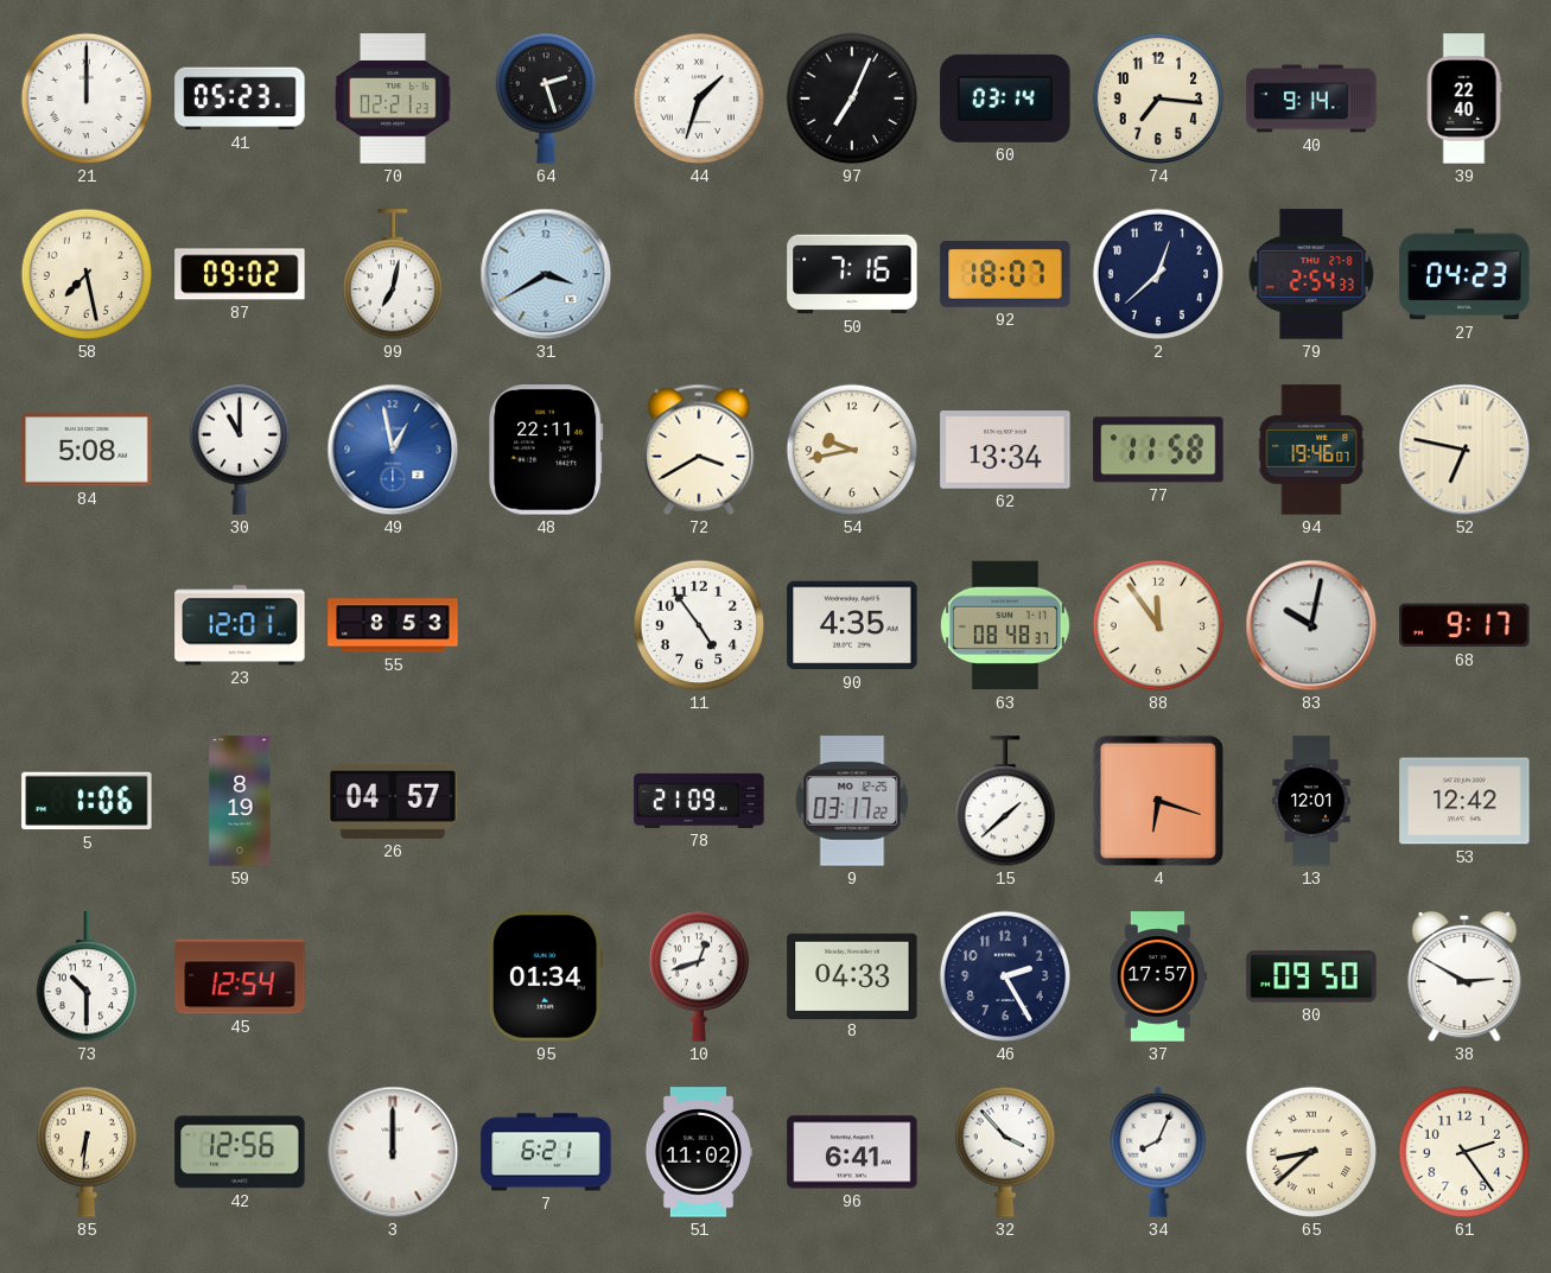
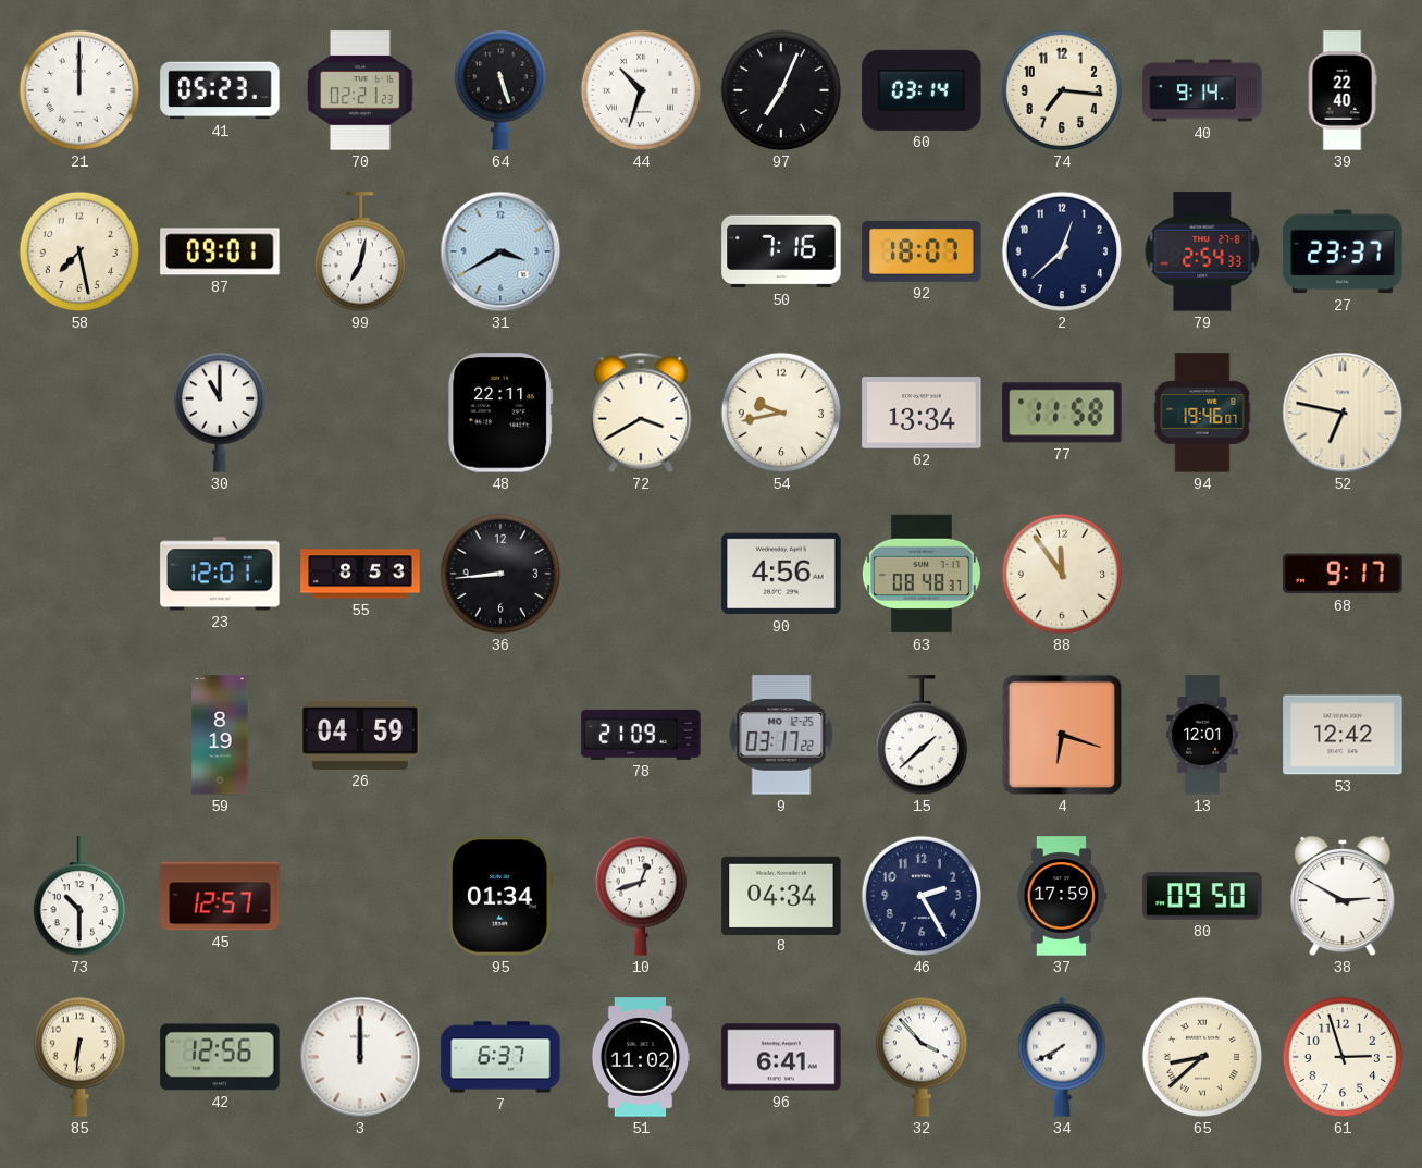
64: 2:27 -> 5:27 (499, 90)
44: 1:33 -> 10:33 (641, 90)
87: 09:02 -> 09:01 (220, 251)
27: 04:23 -> 23:37 (1343, 251)
84: 5:08 -> none (87, 450)
49: 12:58 -> none (393, 450)
36: none -> 8:44 (500, 574)
11: 4:54 -> none (699, 625)
90: 4:35 -> 4:56 (781, 574)
83: 10:02 -> none (1311, 625)
5: 1:06 -> none (87, 801)
26: 04:57 -> 04:59 (360, 735)
45: 12:54 -> 12:57 (220, 896)
8: 04:33 -> 04:34 (781, 895)
37: 17:57 -> 17:59 (1062, 896)
7: 6:21 -> 6:37 (500, 1057)
34: 8:04 -> 7:40 (1062, 1057)
61: 2:24 -> 2:57 (1343, 1057)
